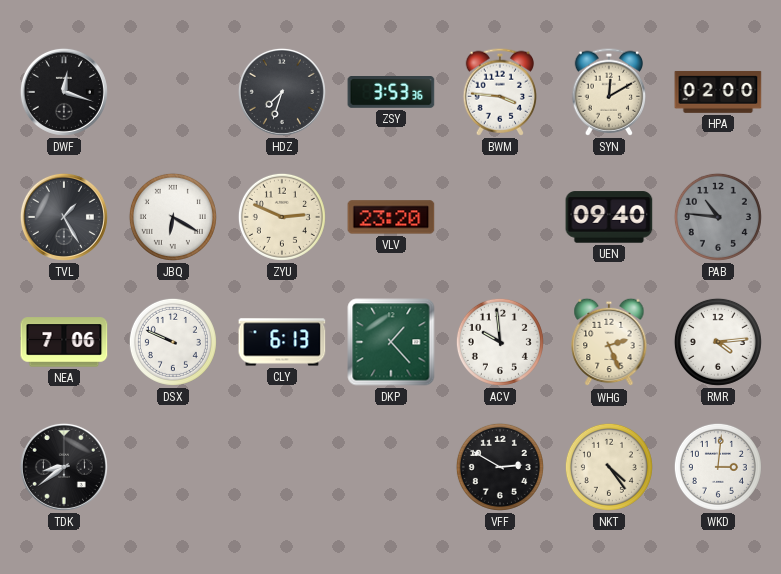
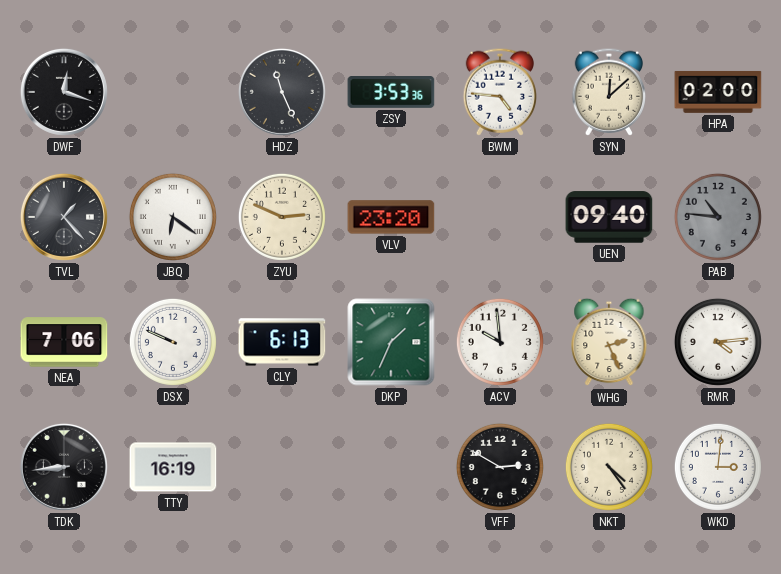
HDZ: 7:33 -> 11:26 (282, 92)
BWM: 3:46 -> 4:46 (499, 92)
SYN: 12:10 -> 12:08 (608, 92)
TVL: 1:25 -> 1:23 (64, 217)
JBQ: 6:20 -> 6:21 (173, 217)
DKP: 1:23 -> 1:34 (391, 342)
TDK: 8:39 -> 8:44 (64, 467)
TTY: none -> 16:19 (173, 467)
